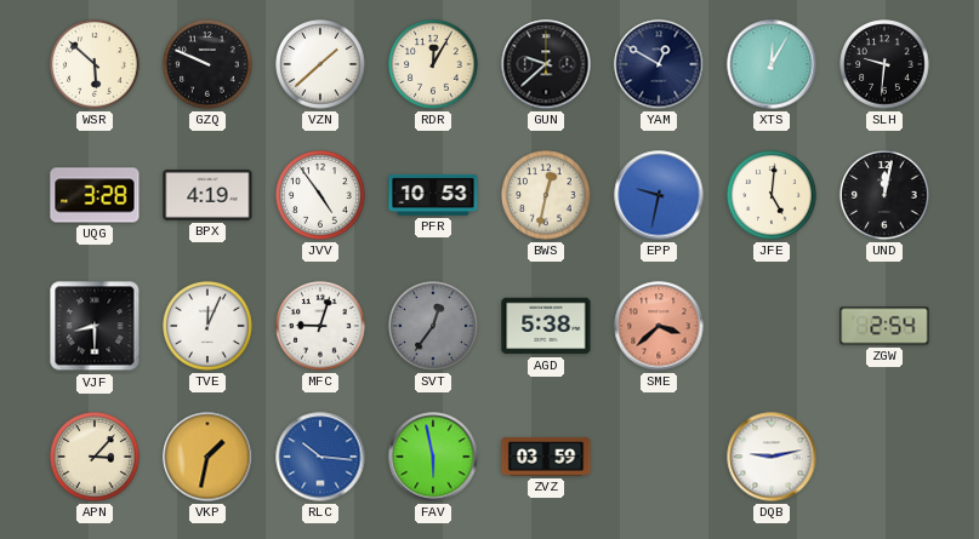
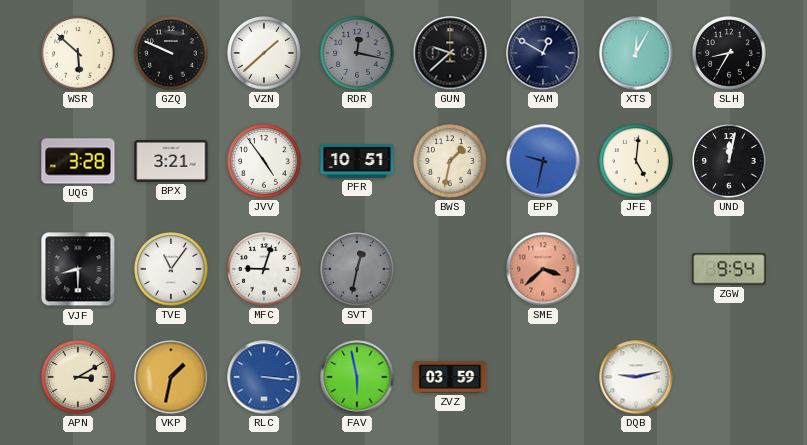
RDR: 12:05 -> 12:17 (357, 53)
RDR dial: cream -> grey (357, 53)
SLH: 9:31 -> 8:35 (729, 53)
BPX: 4:19 -> 3:21 (171, 161)
PFR: 10:53 -> 10:51 (357, 161)
BWS: 12:32 -> 1:32 (450, 161)
TVE: 12:04 -> 11:06 (171, 269)
SVT: 12:36 -> 12:32 (357, 269)
AGD: 5:38 -> none (546, 326)
ZGW: 2:54 -> 9:54 (729, 269)
APN: 3:07 -> 3:10 (78, 377)
RLC: 10:16 -> 3:16 (264, 377)
